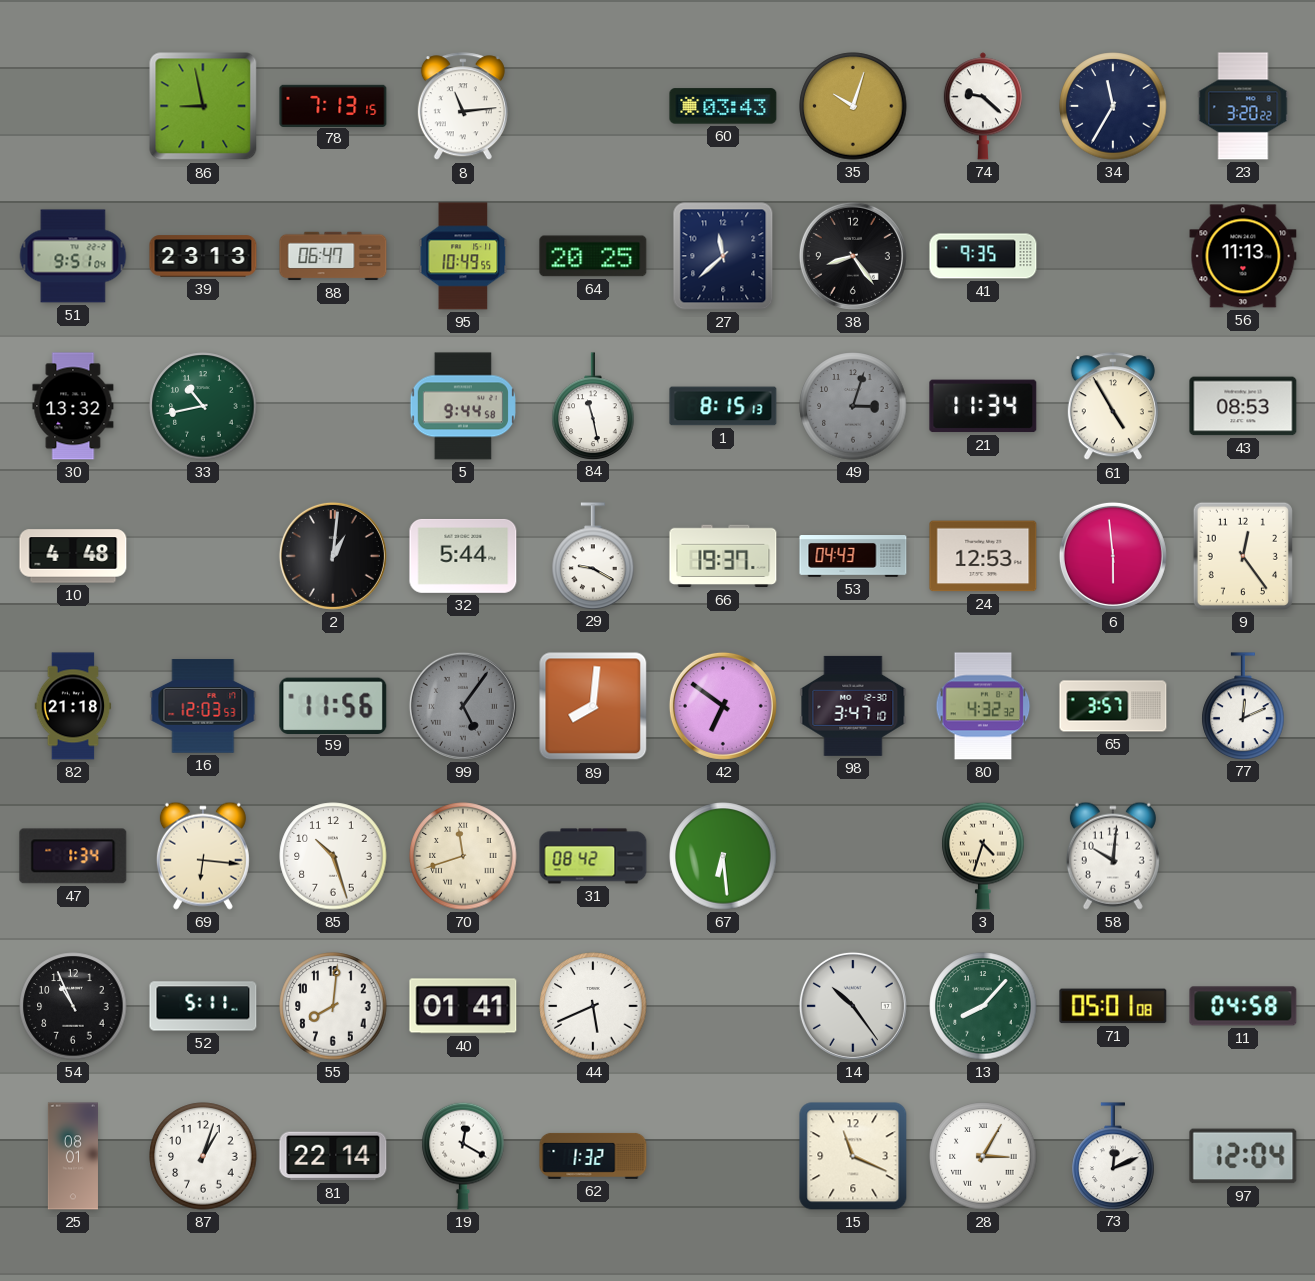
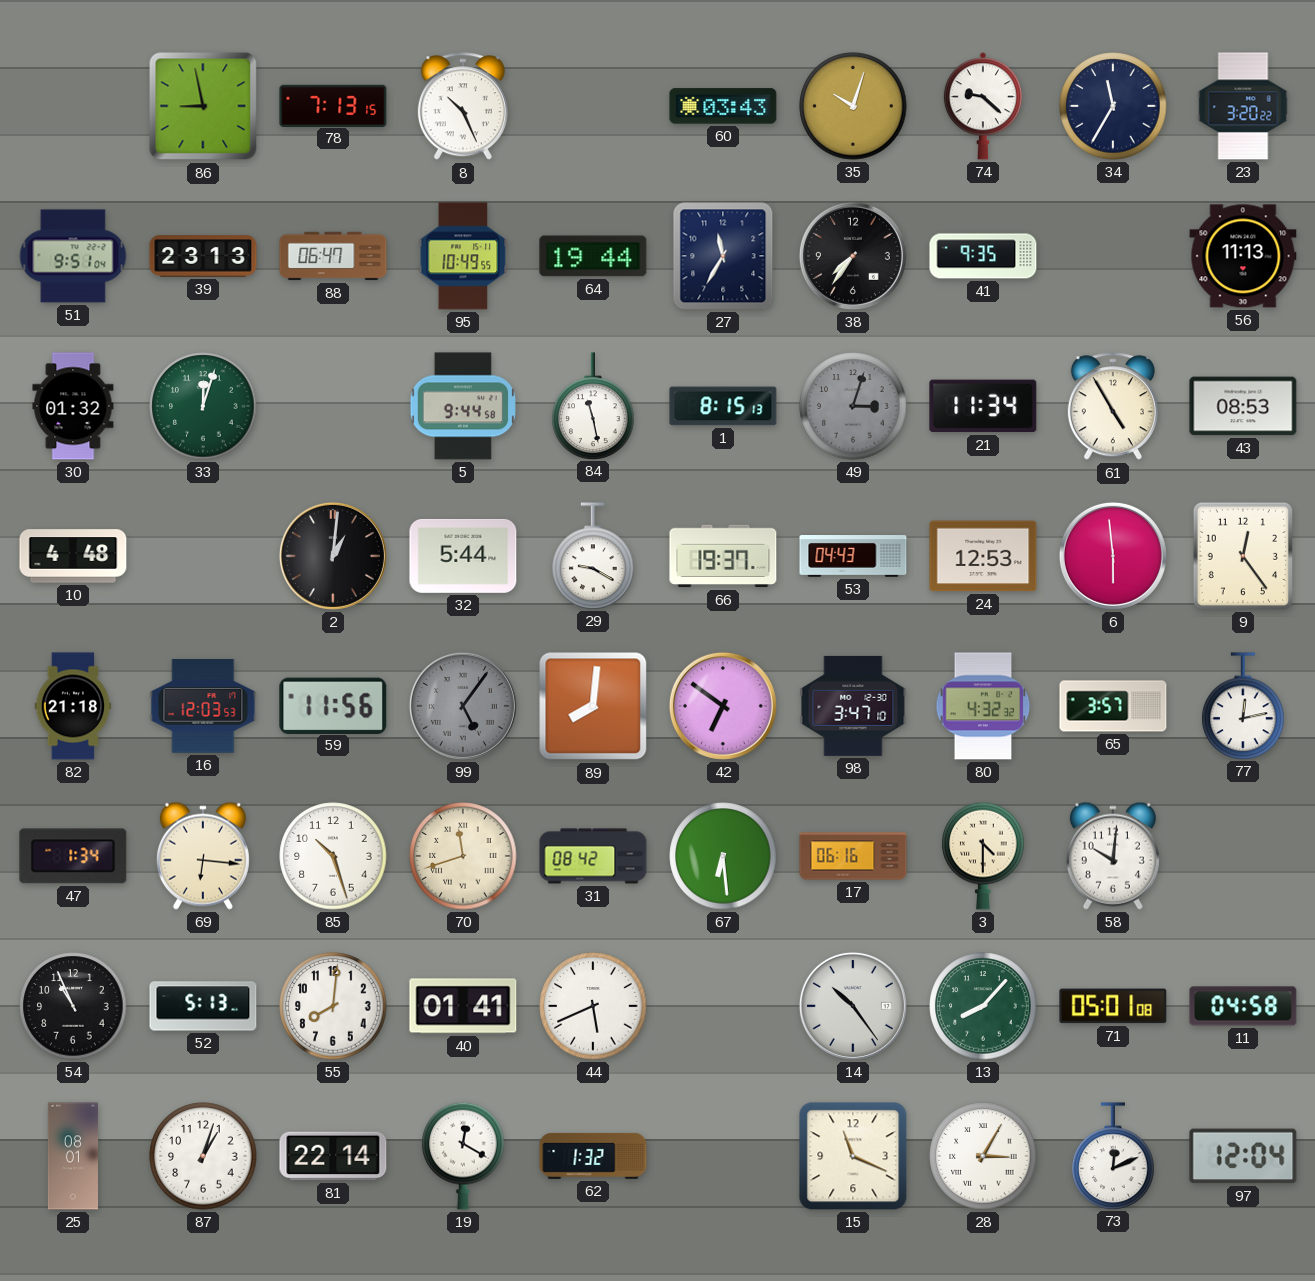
8: 11:14 -> 10:26 (463, 107)
64: 20:25 -> 19:44 (593, 256)
27: 11:38 -> 11:35 (723, 256)
38: 8:24 -> 7:36 (853, 256)
30: 13:32 -> 01:32 (73, 406)
33: 10:43 -> 12:03 (203, 406)
77: 12:11 -> 12:13 (1243, 706)
17: none -> 06:16 (853, 856)
3: 4:33 -> 4:30 (983, 856)
52: 5:11 -> 5:13 (203, 1006)
